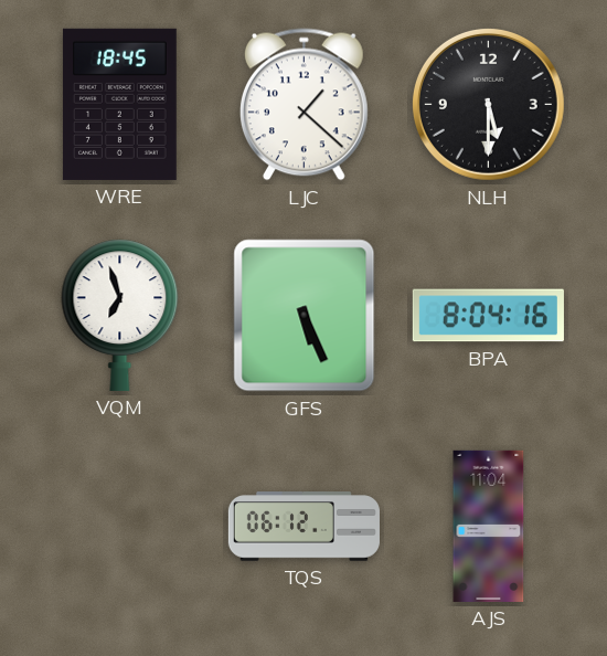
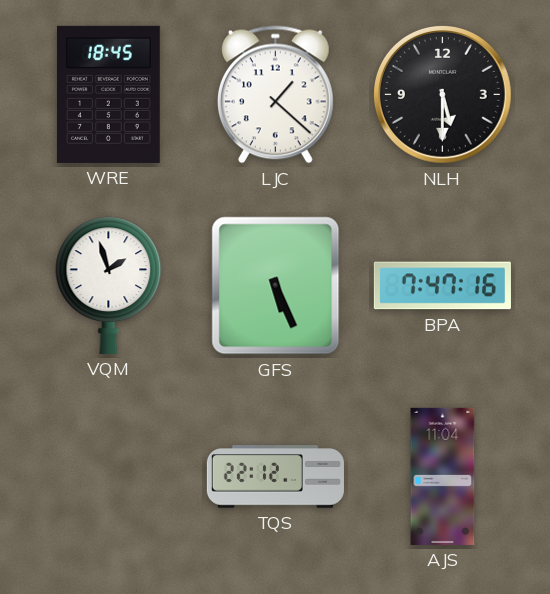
VQM: 6:57 -> 1:57 (109, 285)
BPA: 8:04 -> 7:47 (442, 286)
TQS: 06:12 -> 22:12 (275, 477)
